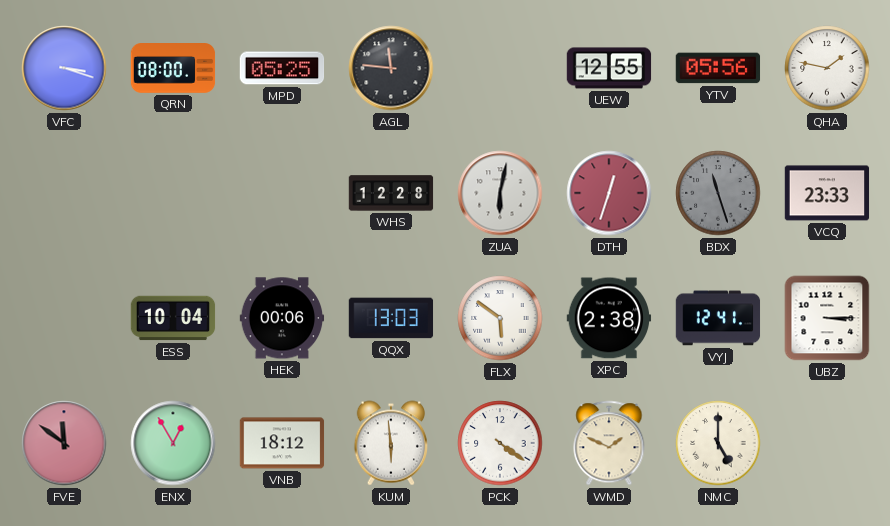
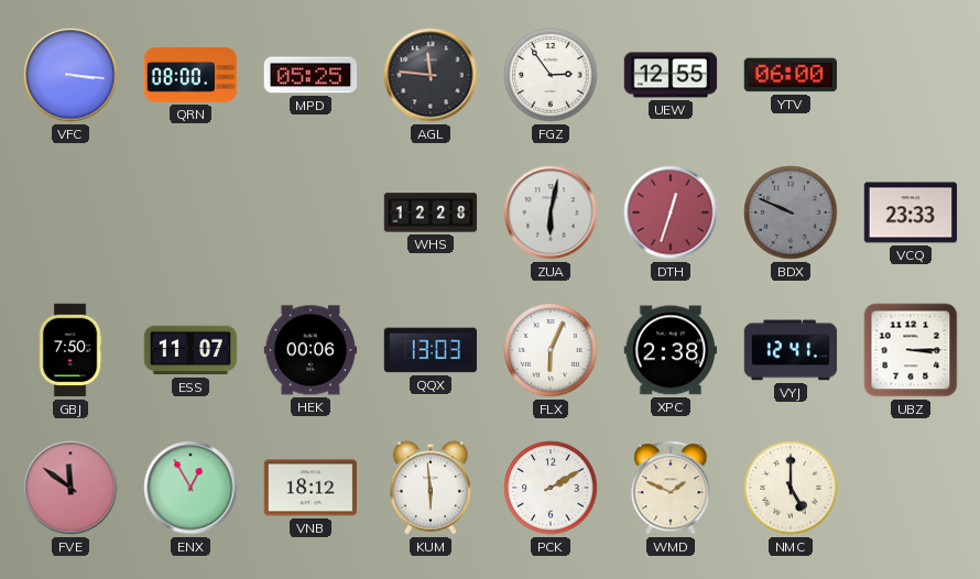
VFC: 3:18 -> 3:16 (70, 75)
FGZ: none -> 2:54 (551, 75)
YTV: 05:56 -> 06:00 (791, 75)
QHA: 1:47 -> none (827, 68)
BDX: 11:27 -> 9:49 (791, 212)
GBJ: none -> 7:50 (70, 350)
ESS: 10:04 -> 11:07 (190, 350)
FLX: 5:51 -> 6:04 (551, 350)
PCK: 4:21 -> 2:10 (551, 488)
